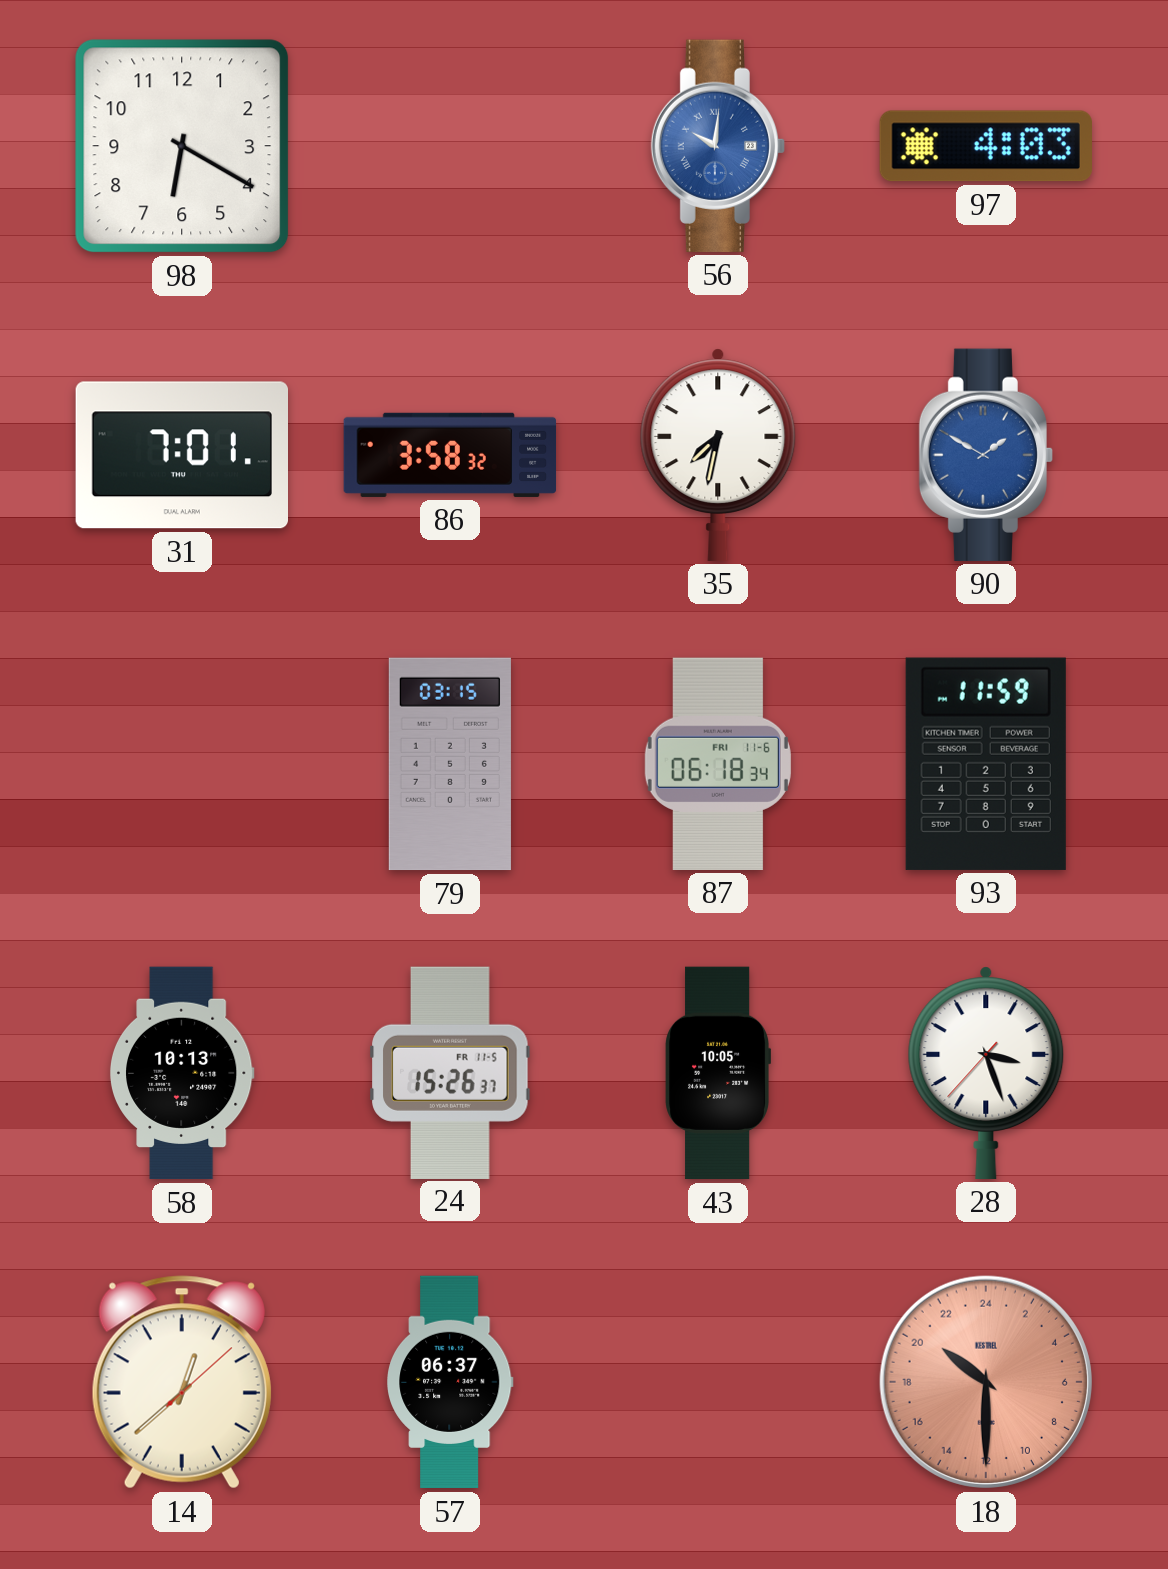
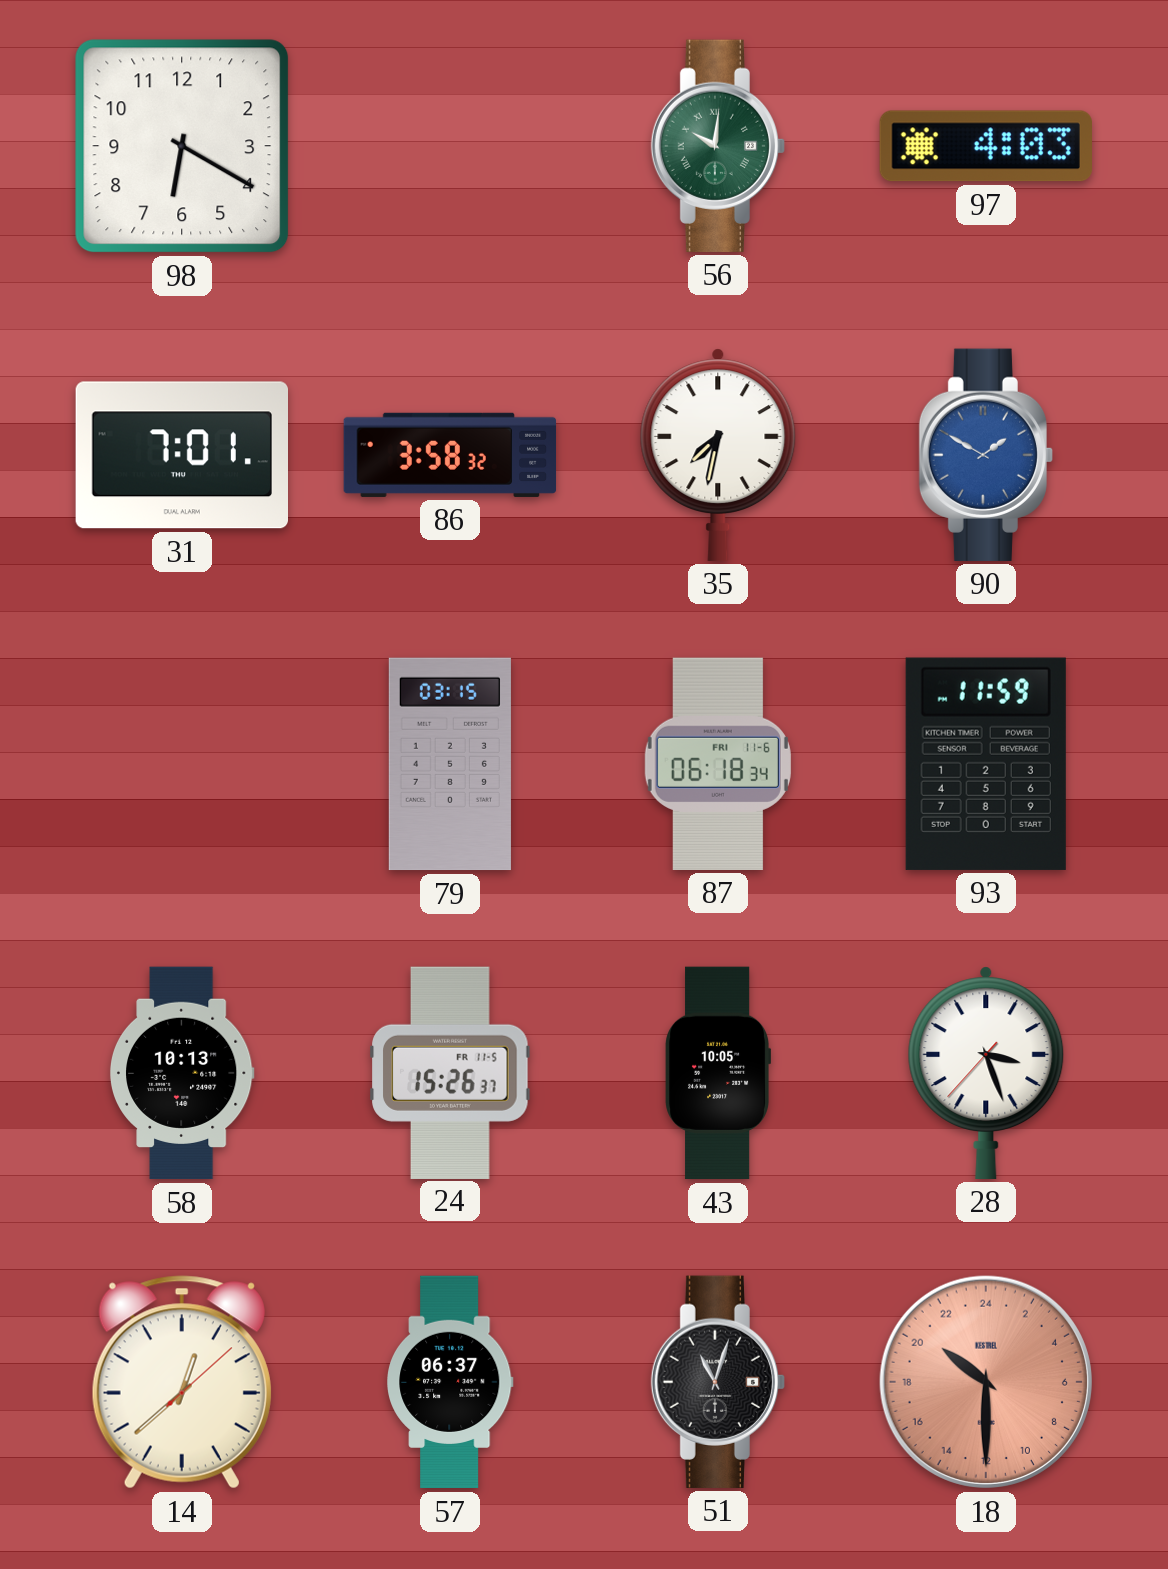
56 dial: blue -> green (717, 146)
51: none -> 11:03 (717, 1382)
